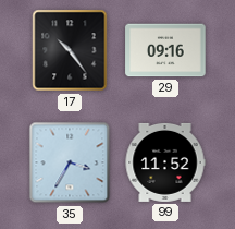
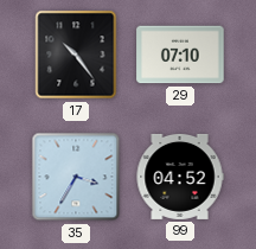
29: 09:16 -> 07:10 (180, 55)
99: 11:52 -> 04:52 (180, 177)
